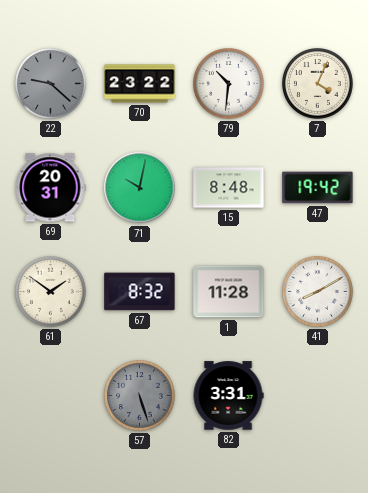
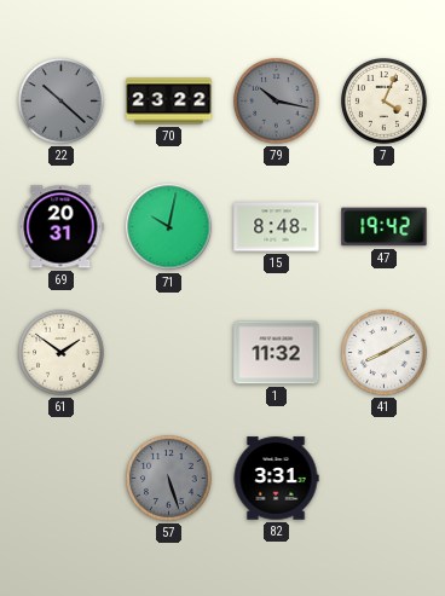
22: 9:22 -> 10:22 (62, 102)
79: 10:31 -> 10:17 (277, 102)
79 dial: white -> grey (277, 102)
67: 8:32 -> none (140, 292)
1: 11:28 -> 11:32 (277, 353)
